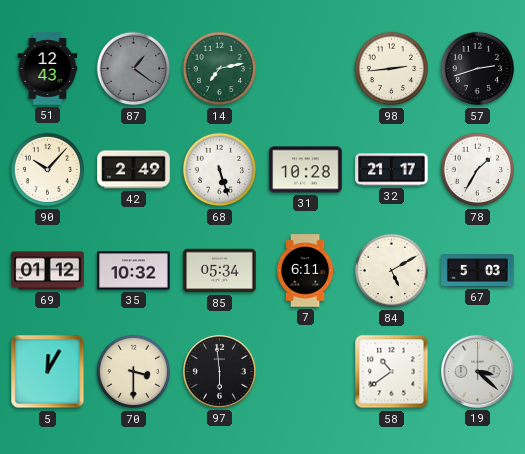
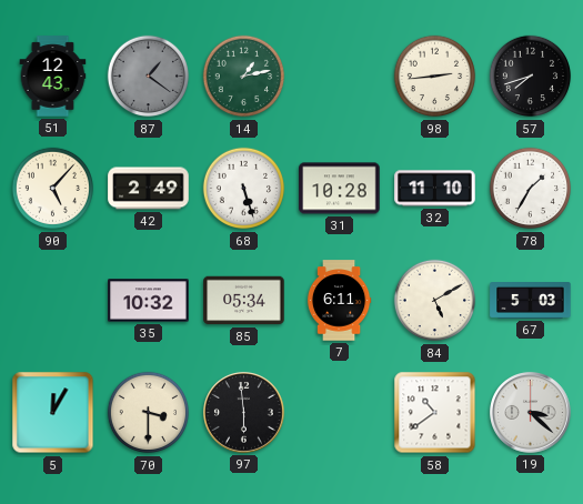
14: 7:13 -> 1:13 (244, 77)
57: 2:42 -> 7:42 (531, 77)
90: 10:07 -> 5:07 (53, 189)
32: 21:17 -> 11:10 (435, 189)
69: 01:12 -> none (48, 271)
